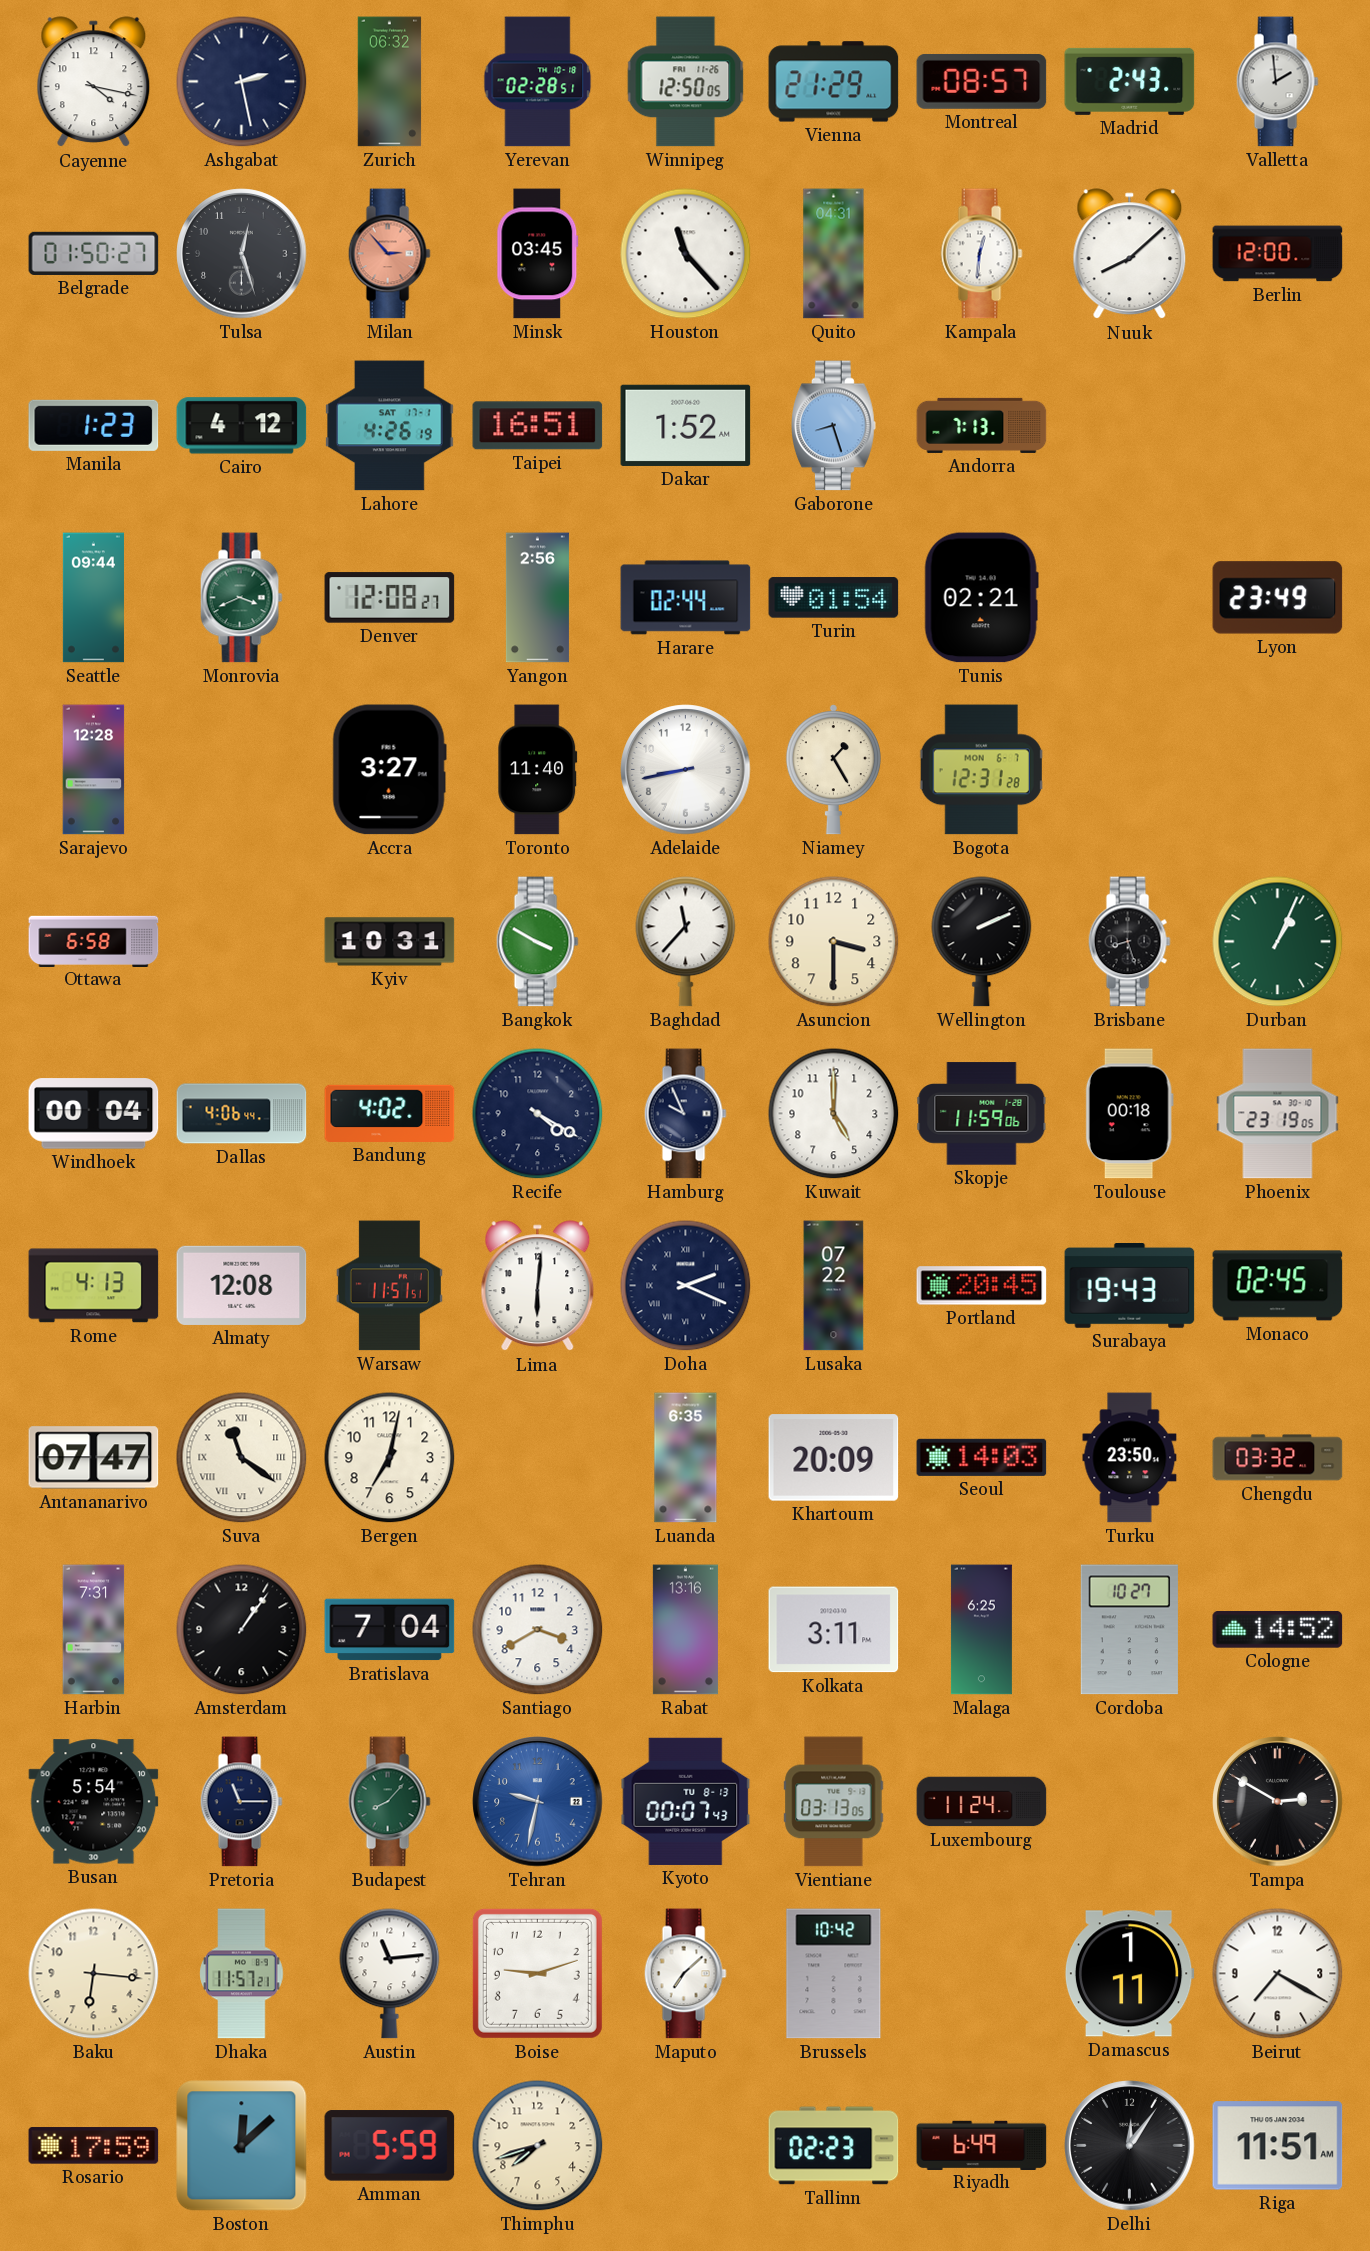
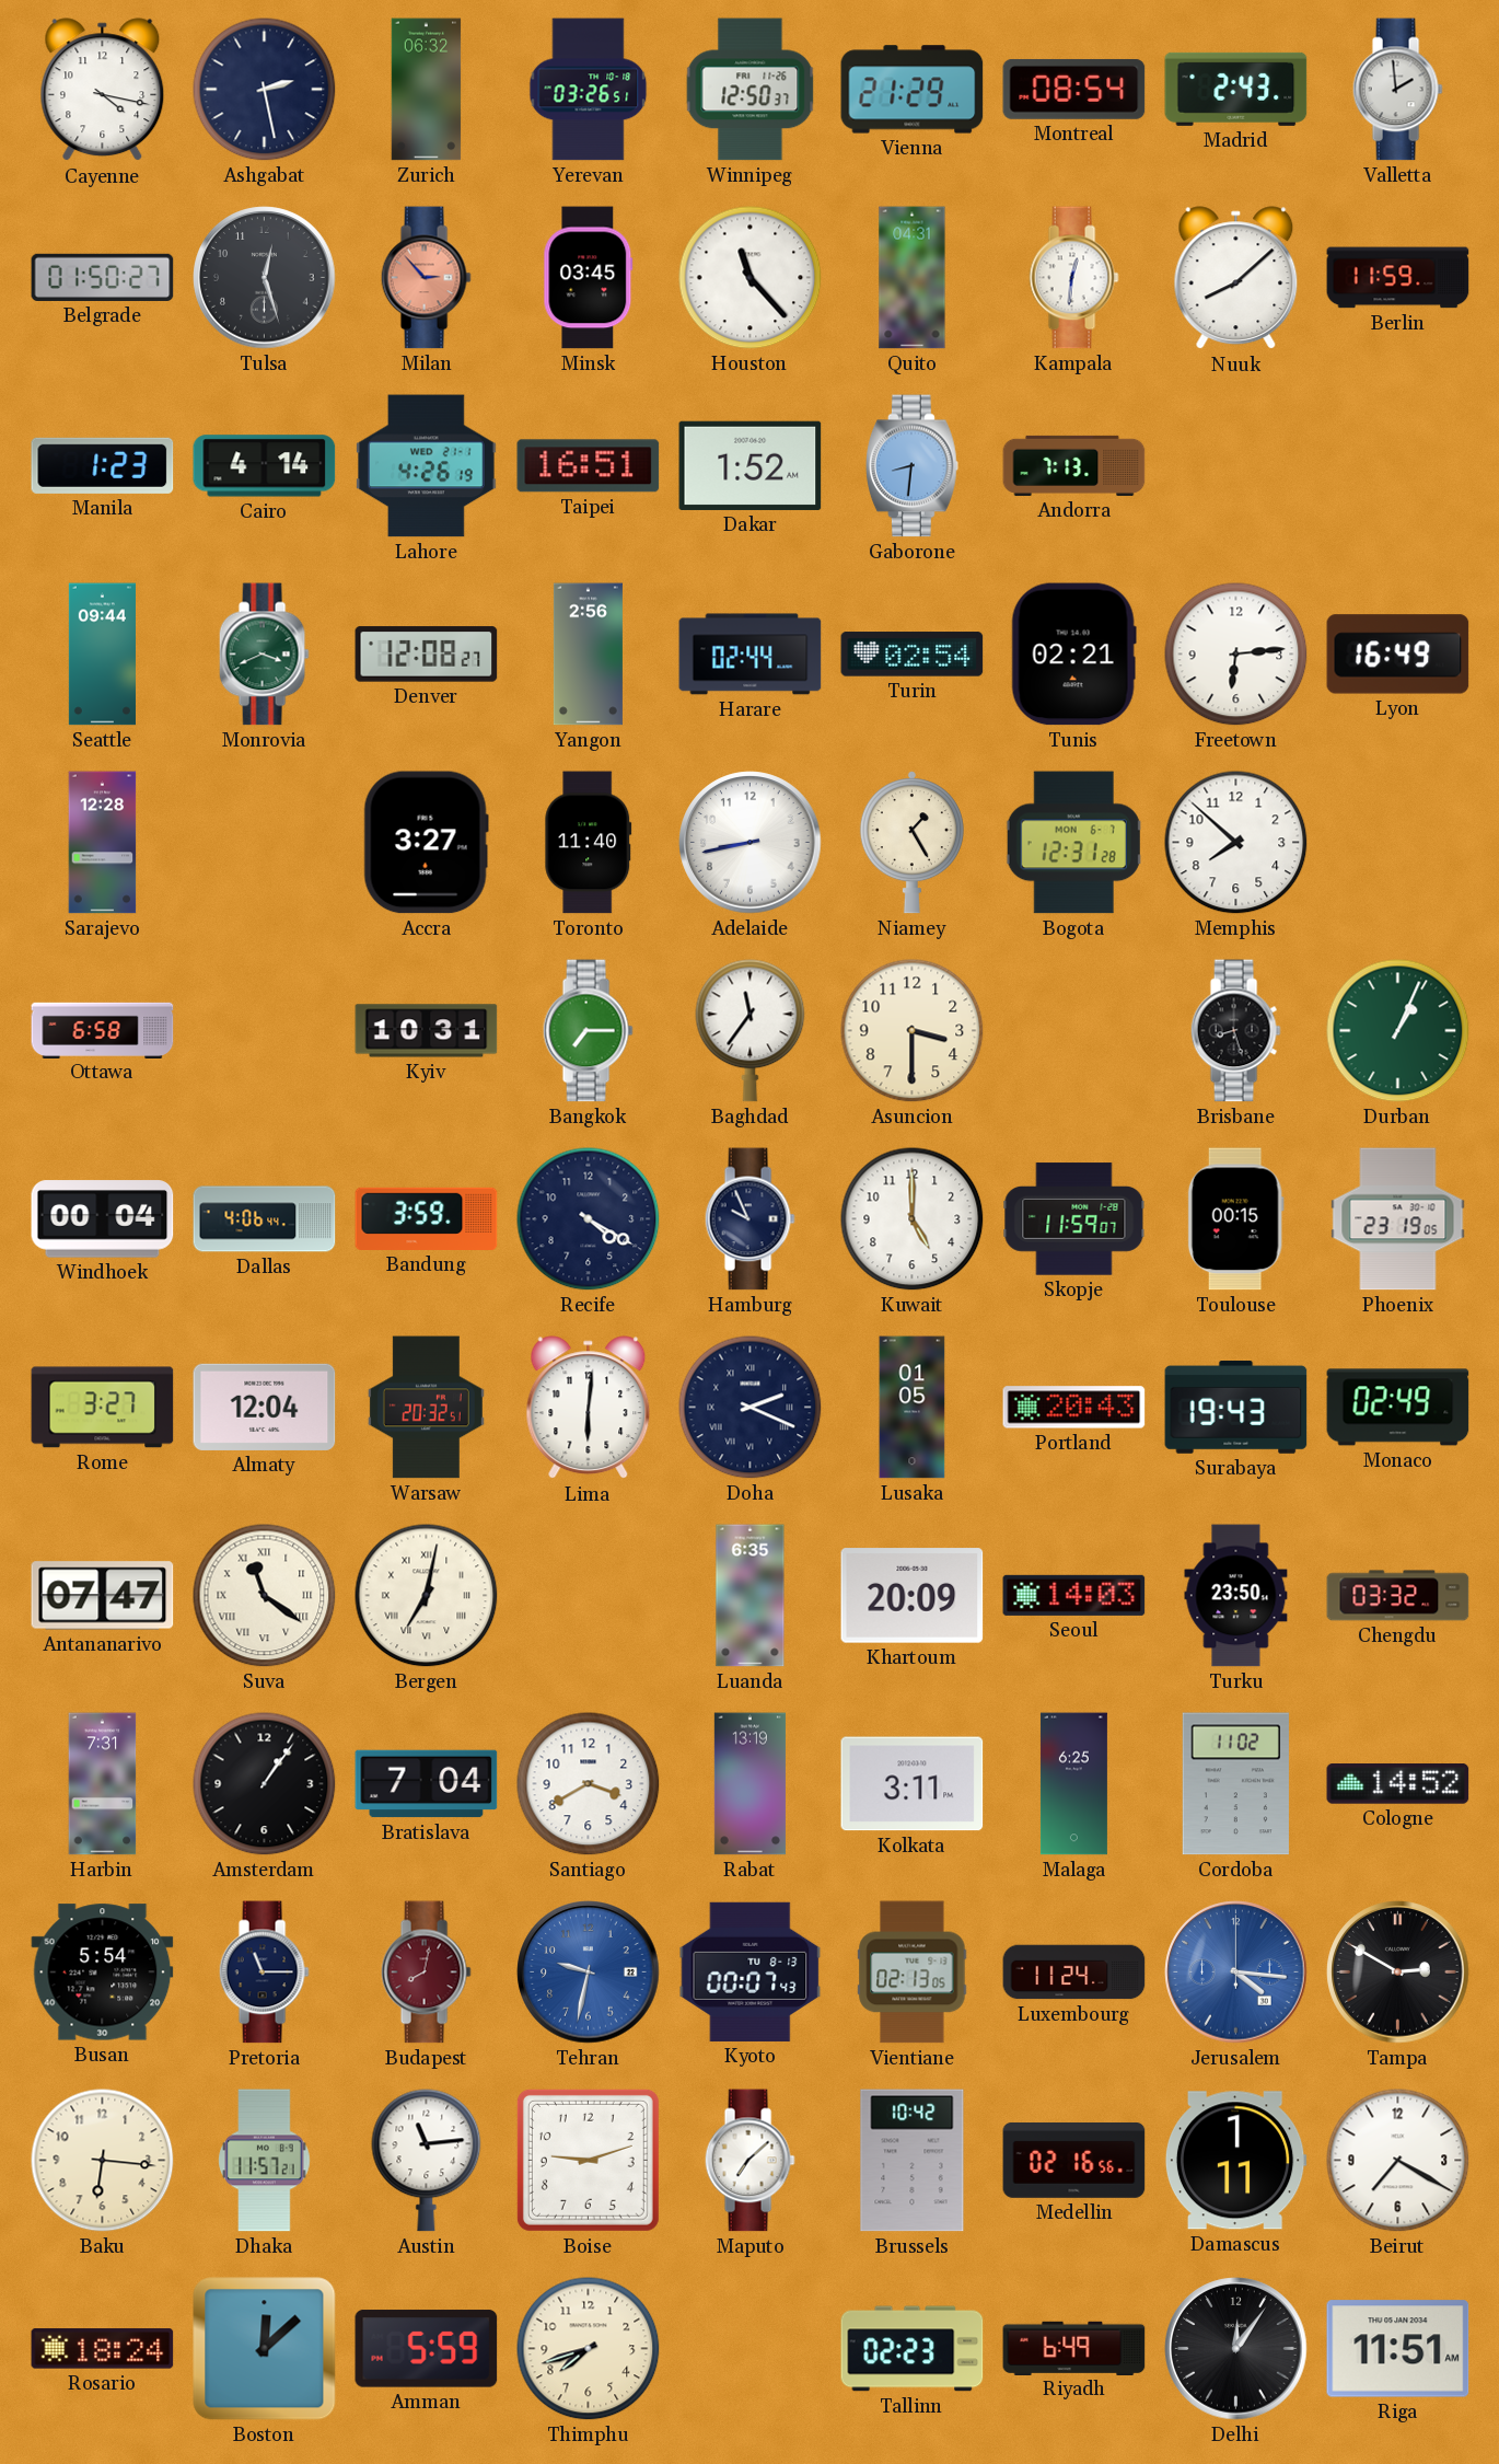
Yerevan: 02:28 -> 03:26 (589, 90)
Winnipeg: 12:50:05 -> 12:50:37 (751, 90)
Montreal: 08:57 -> 08:54 (1074, 89)
Berlin: 12:00 -> 11:59 (1398, 278)
Cairo: 4:12 -> 4:14 (265, 466)
Lahore date: SAT 17-1 -> WED 21-1 (427, 466)
Gaborone: 8:27 -> 8:31 (913, 466)
Turin: 01:54 -> 02:54 (913, 655)
Freetown: none -> 6:14 (1236, 655)
Lyon: 23:49 -> 16:49 (1398, 655)
Memphis: none -> 7:52 (1236, 843)
Bangkok: 3:50 -> 7:15 (588, 1031)
Baghdad: 11:37 -> 11:36 (751, 1031)
Wellington: 2:11 -> none (982, 942)
Bandung: 4:02 -> 3:59 (427, 1218)
Skopje: 11:59:06 -> 11:59:07 (1074, 1219)
Toulouse: 00:18 -> 00:15 (1235, 1219)
Rome: 4:13 -> 3:27 (103, 1408)
Almaty: 12:08 -> 12:04 (265, 1407)
Warsaw: 11:51 -> 20:32 (426, 1408)
Lusaka: 07:22 -> 01:05 (913, 1408)
Portland: 20:45 -> 20:43 (1074, 1408)
Monaco: 02:45 -> 02:49 (1398, 1408)
Bergen numerals: Arabic -> Roman (427, 1596)
Rabat: 13:16 -> 13:19 (749, 1784)
Cordoba: 10:27 -> 11:02 (1235, 1784)
Budapest: 8:07 -> 8:02 (426, 1973)
Budapest dial: green -> burgundy (426, 1973)
Vientiane: 03:13 -> 02:13 (913, 1973)
Jerusalem: none -> 4:16 (1236, 1973)
Medellin: none -> 02:16 (1074, 2161)
Rosario: 17:59 -> 18:24 (103, 2349)
